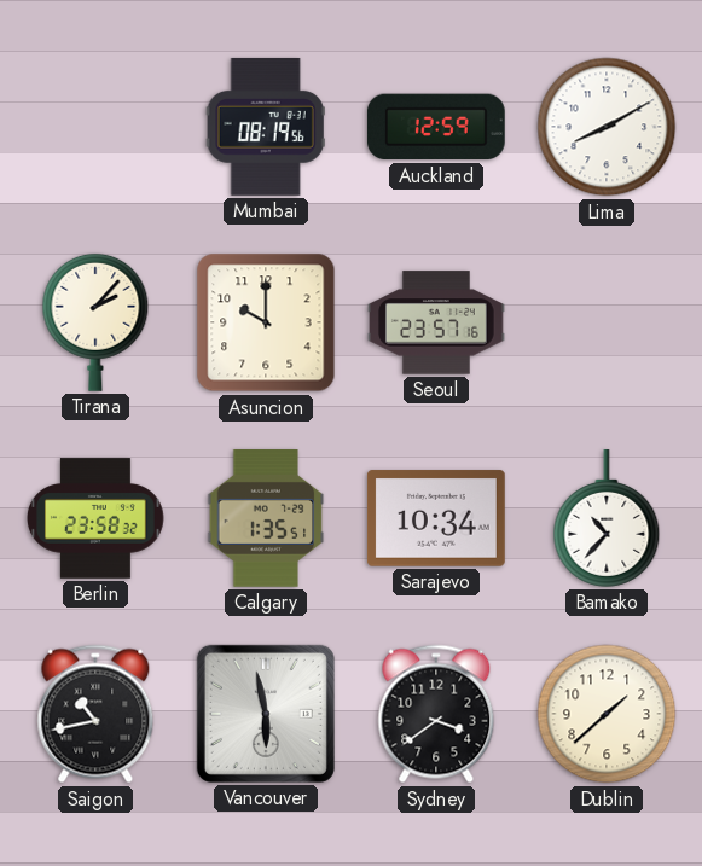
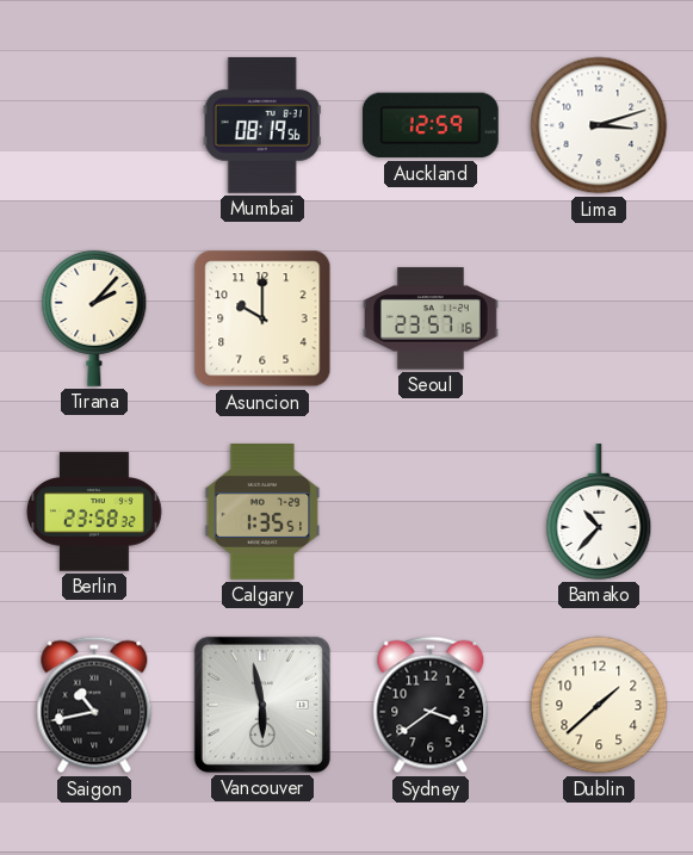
Lima: 8:10 -> 3:12 (599, 125)
Sarajevo: 10:34 -> none (436, 518)
